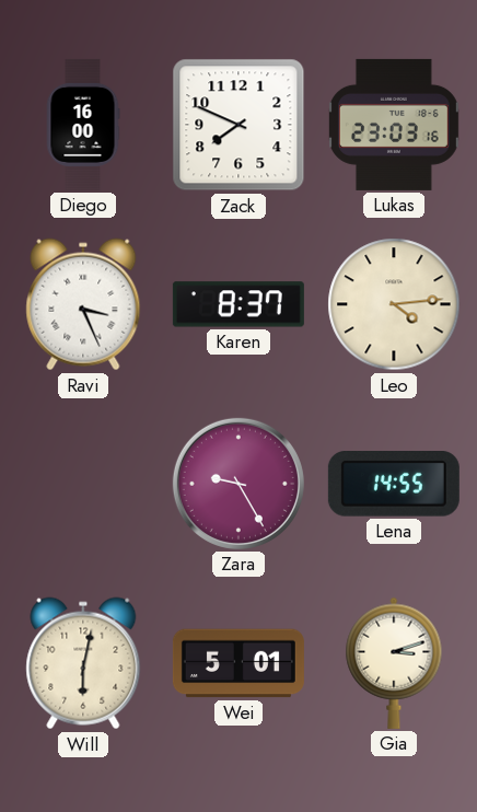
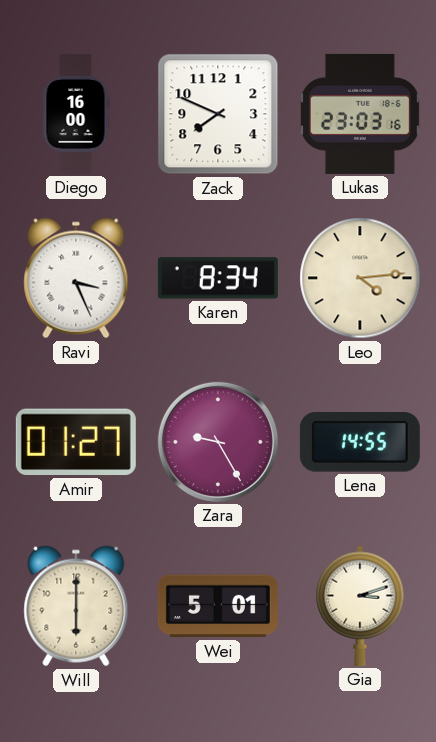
Karen: 8:37 -> 8:34 (218, 278)
Amir: none -> 01:27 (76, 442)
Will: 6:02 -> 6:00 (76, 606)
